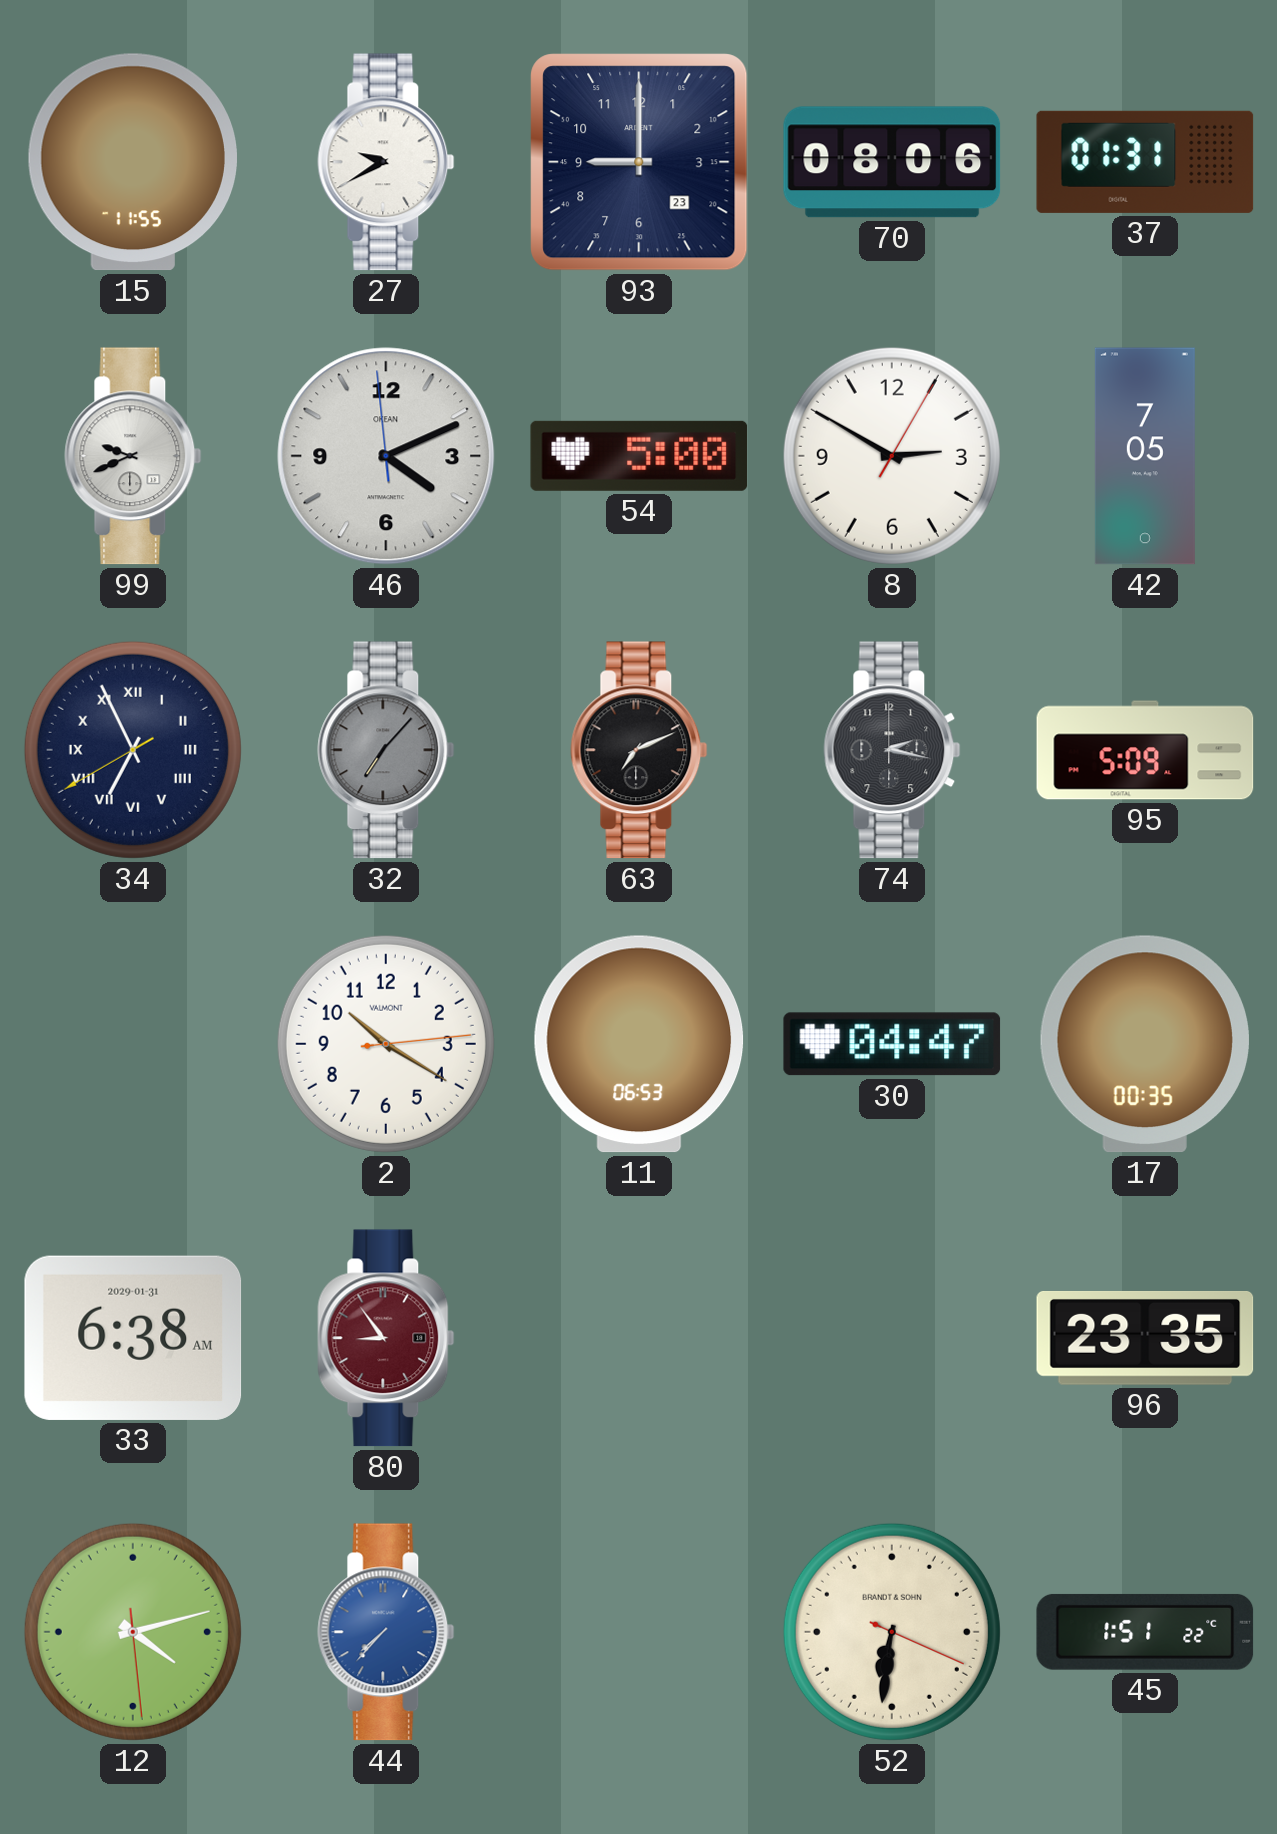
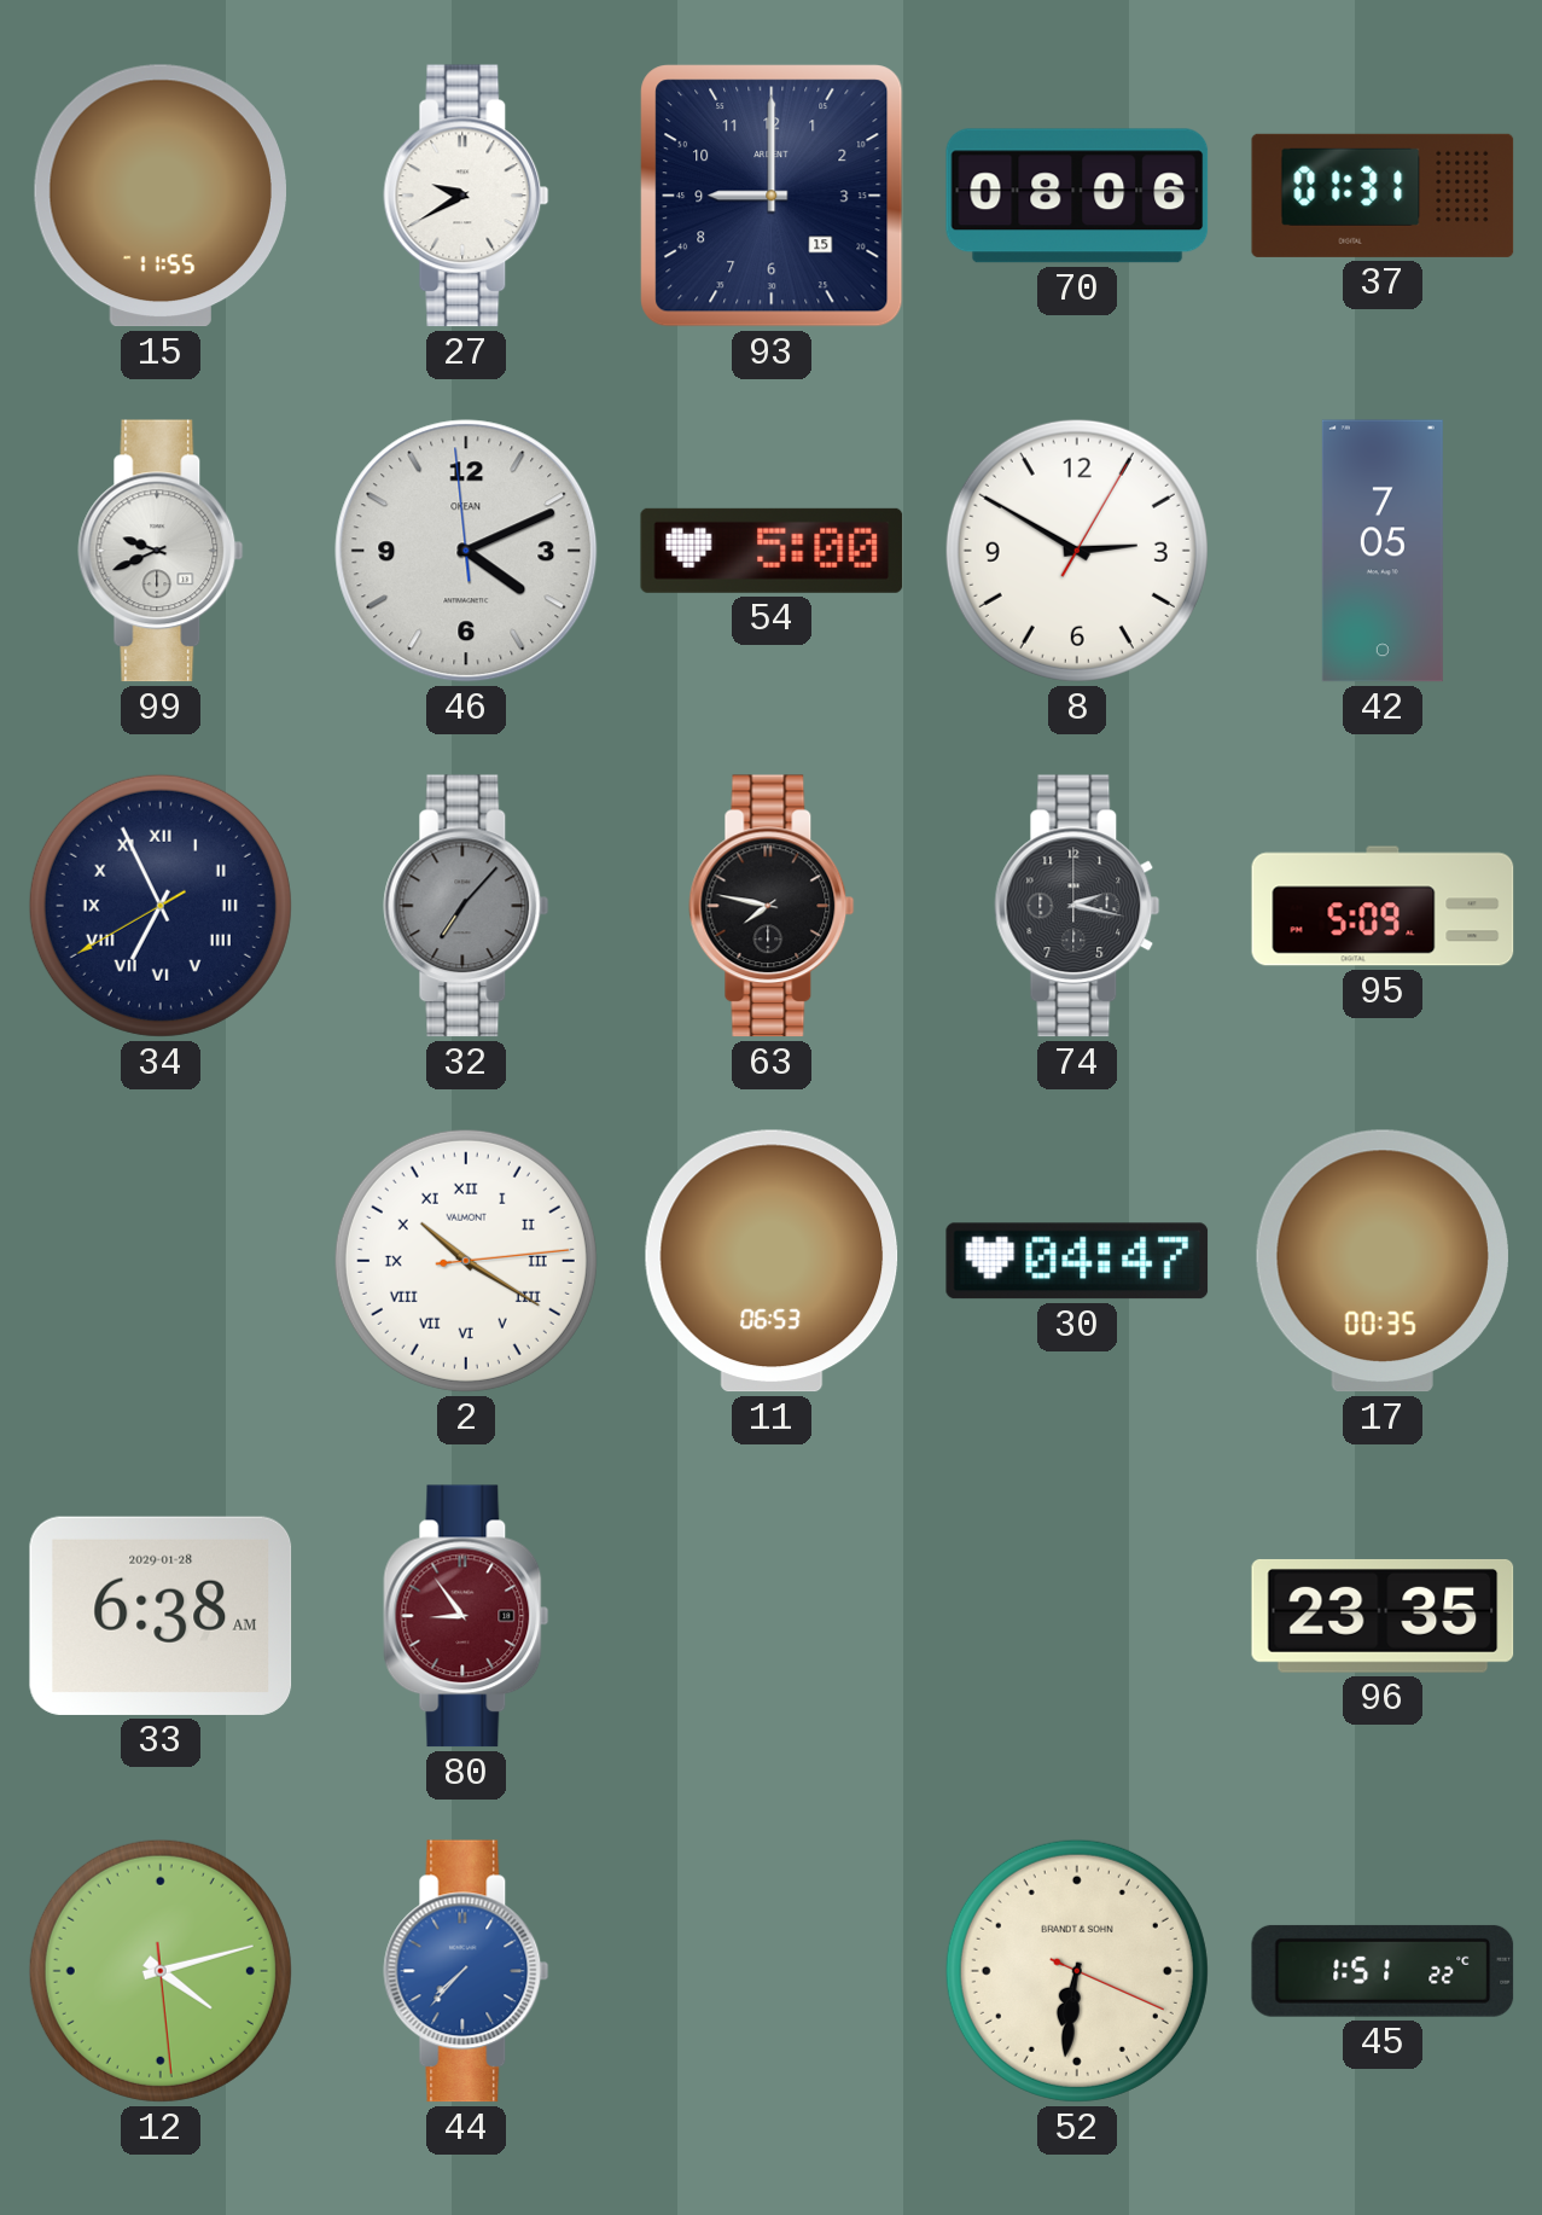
93 date: 23 -> 15 (772, 196)
63: 7:11 -> 7:47 (772, 906)
2 numerals: Arabic -> Roman (466, 1261)
33 date: 2029-01-31 -> 2029-01-28 (161, 1616)
